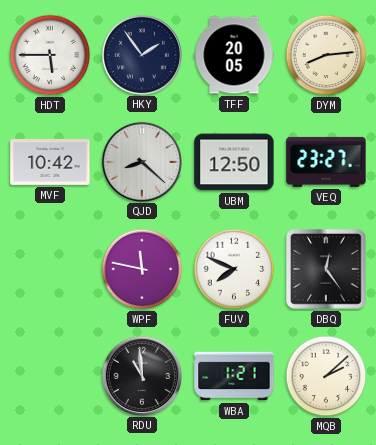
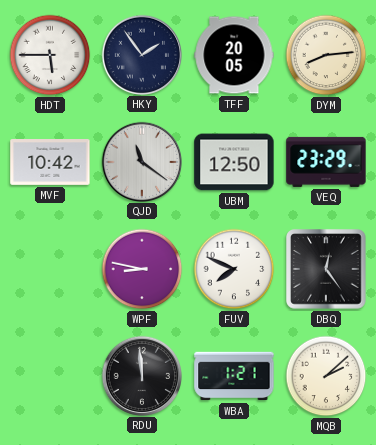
QJD: 8:22 -> 11:21 (141, 161)
VEQ: 23:27 -> 23:29 (326, 162)
WPF: 11:47 -> 8:47 (142, 269)
RDU: 10:59 -> 11:59 (141, 375)
